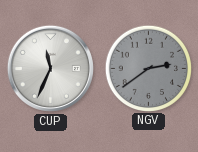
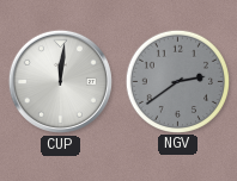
CUP: 11:34 -> 12:01 (60, 81)
